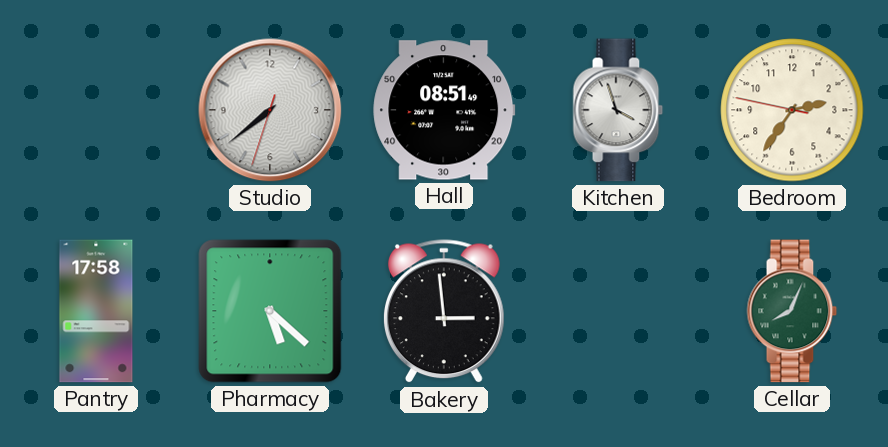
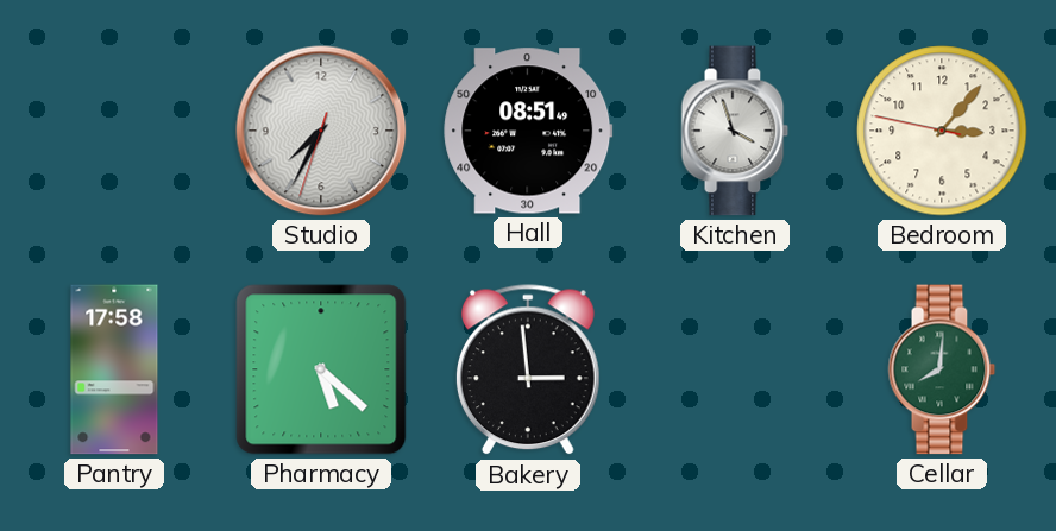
Studio: 7:38 -> 7:34 (321, 131)
Bedroom: 2:35 -> 3:06 (942, 131)
Cellar: 8:04 -> 8:01 (942, 369)
